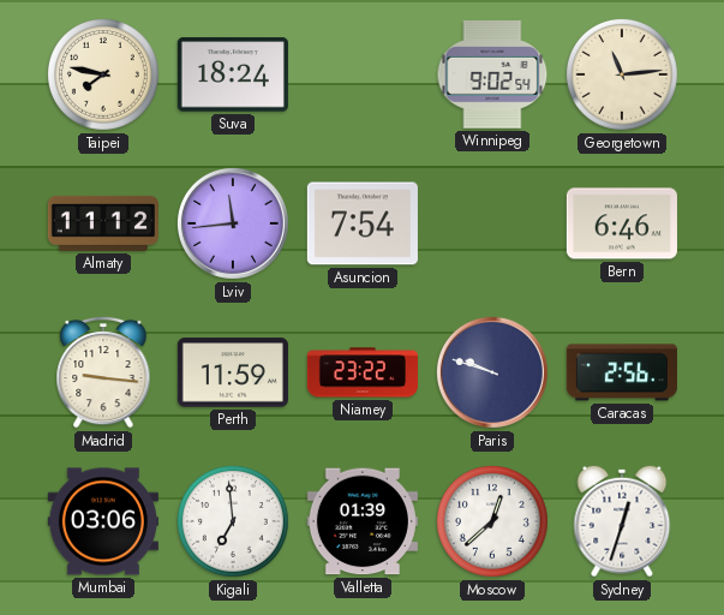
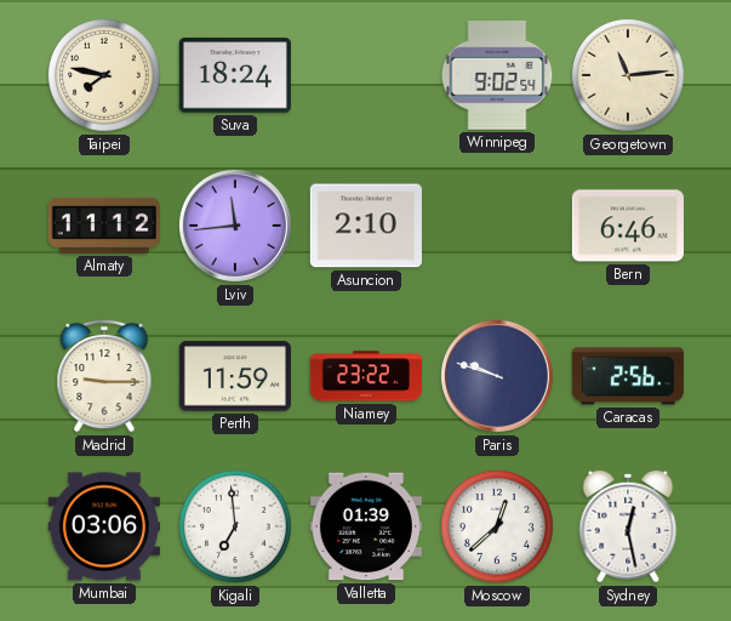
Asuncion: 7:54 -> 2:10 (366, 226)
Madrid: 9:16 -> 9:15 (104, 376)
Sydney: 12:33 -> 12:28 (628, 526)
